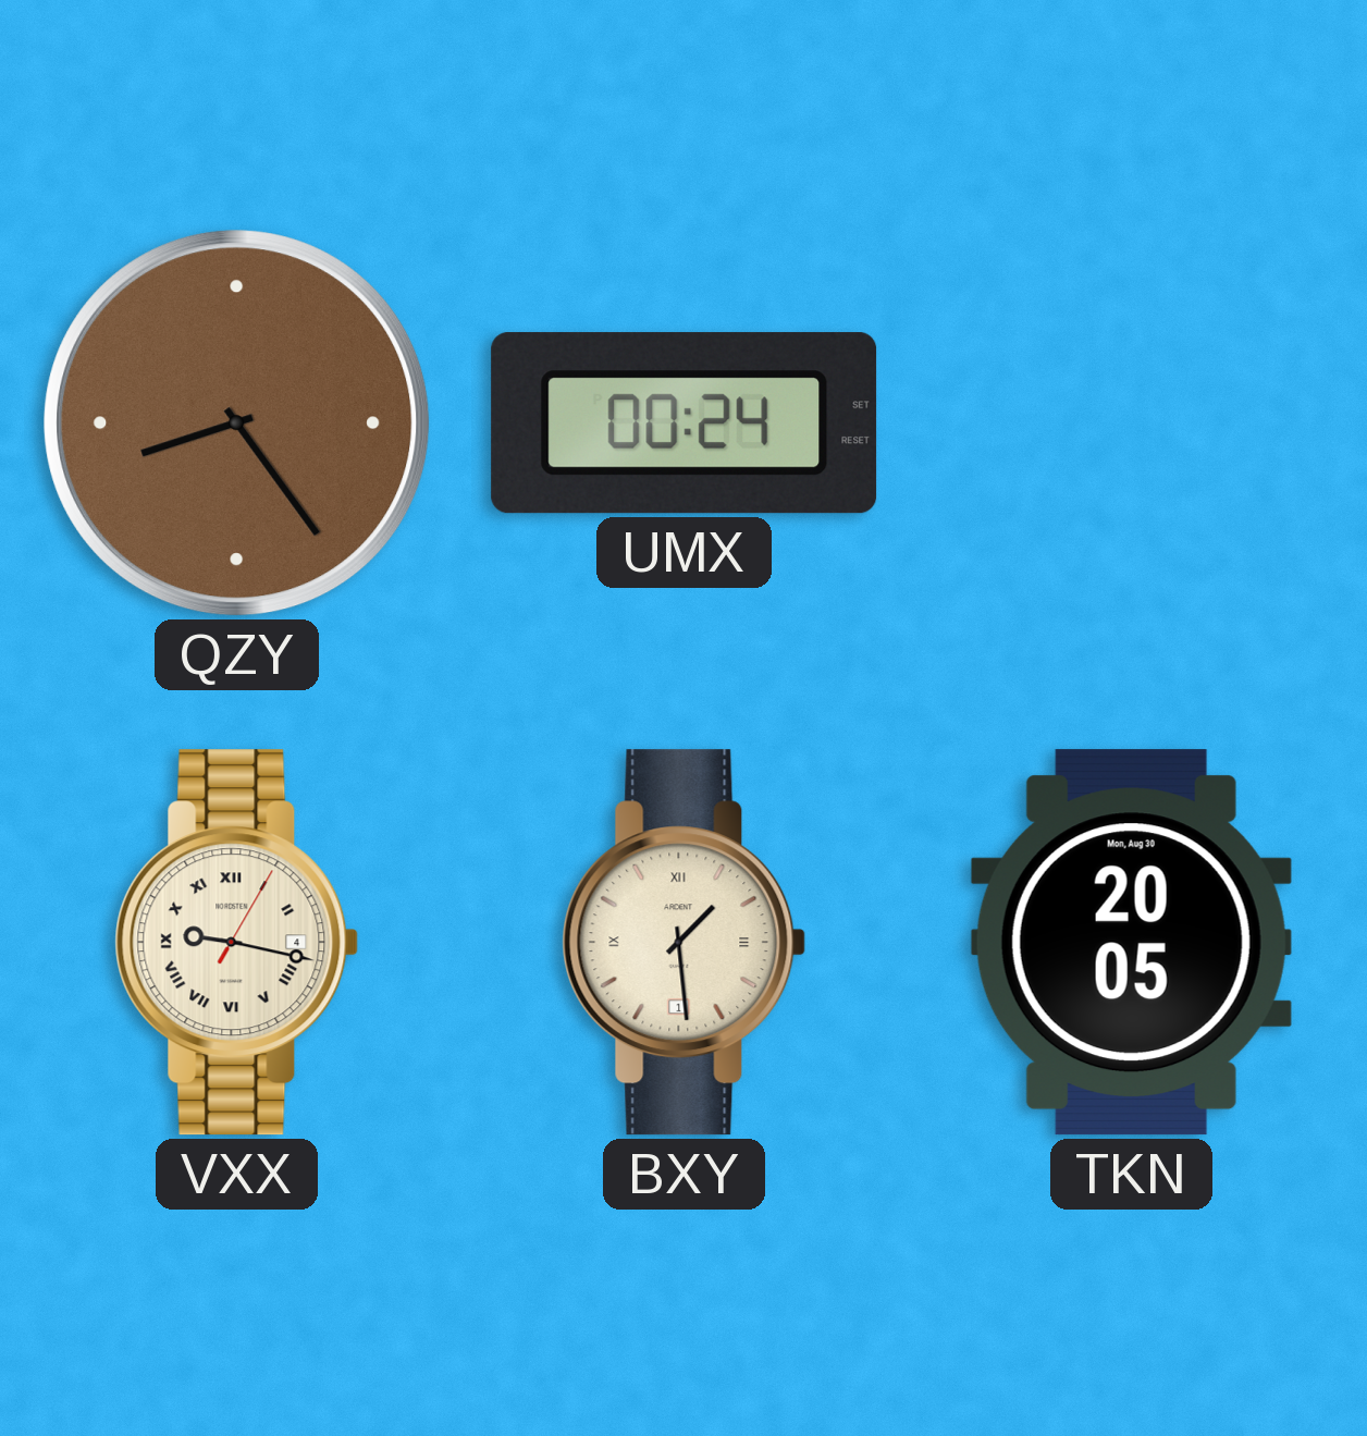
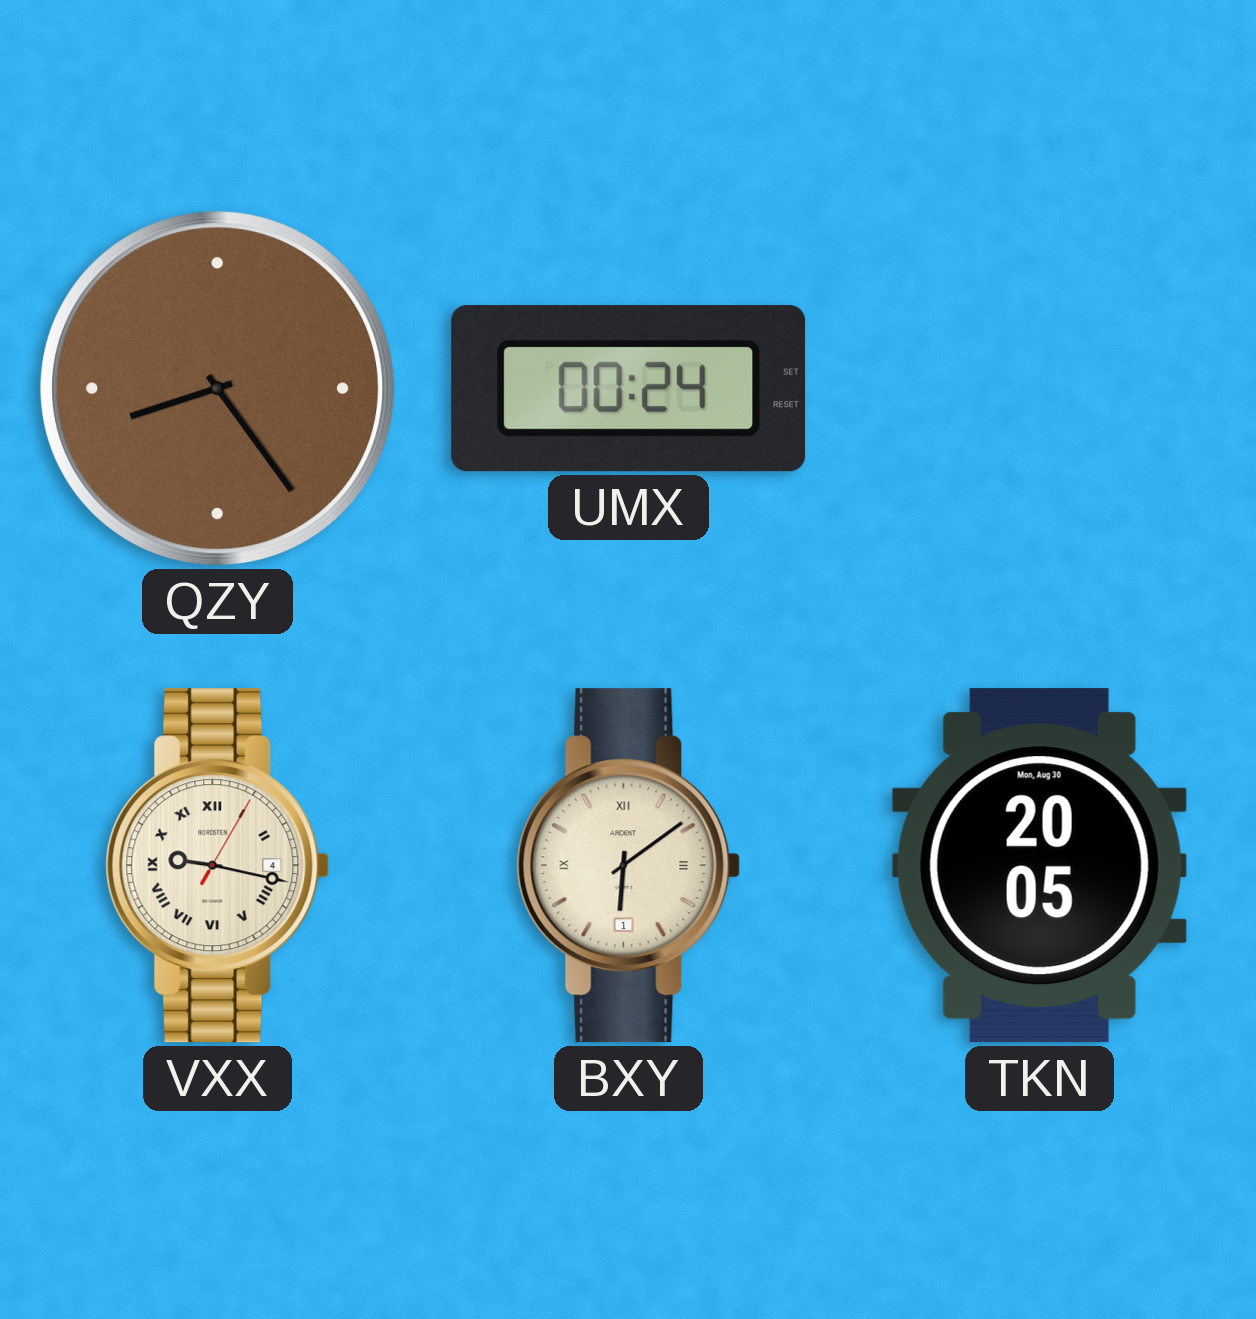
BXY: 1:29 -> 6:09 (629, 866)
